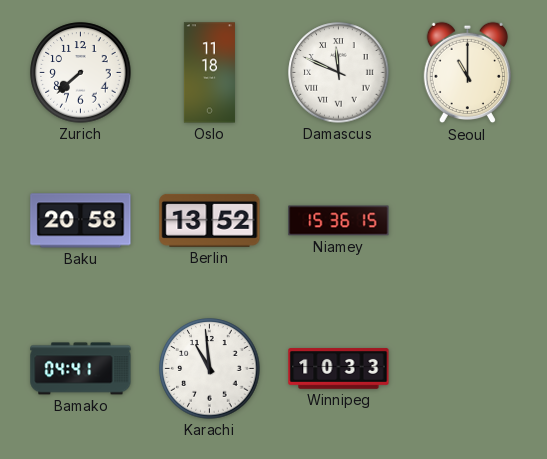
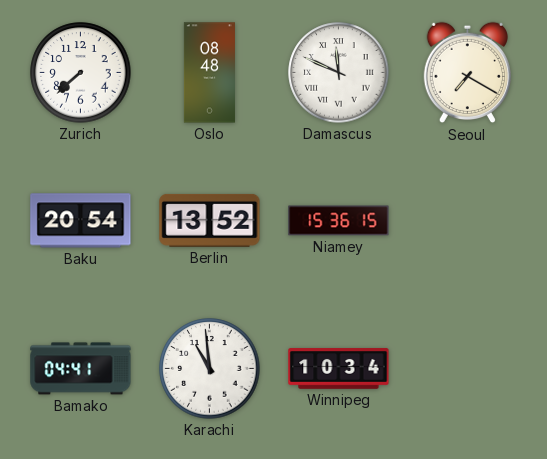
Oslo: 11:18 -> 08:48 (209, 73)
Seoul: 11:00 -> 7:20 (467, 73)
Baku: 20:58 -> 20:54 (81, 221)
Winnipeg: 10:33 -> 10:34 (339, 369)
